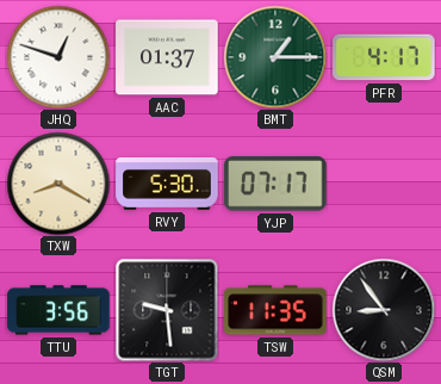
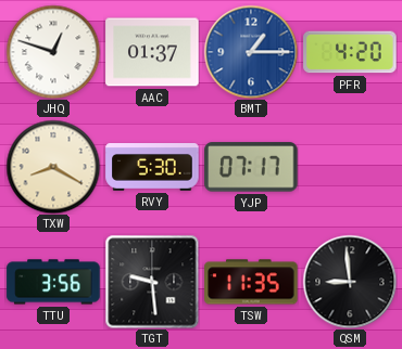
BMT dial: green -> blue (251, 52)
PFR: 4:17 -> 4:20 (350, 52)
QSM: 8:54 -> 8:59 (350, 282)
